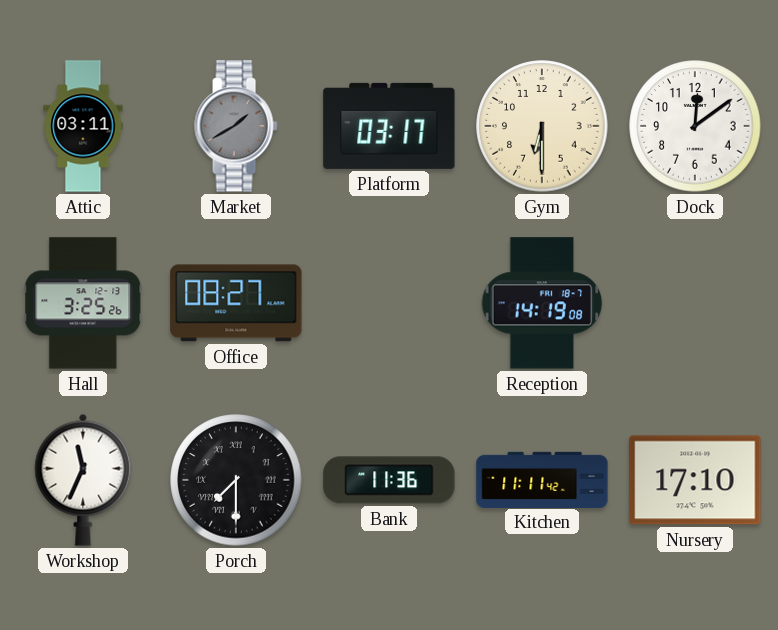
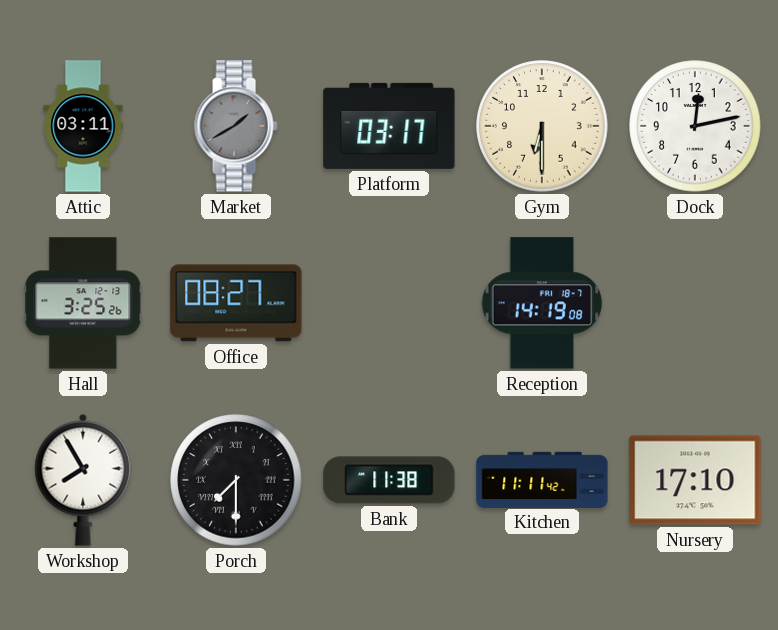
Dock: 12:09 -> 12:13 (695, 126)
Workshop: 11:34 -> 7:55 (83, 480)
Bank: 11:36 -> 11:38 (389, 480)
